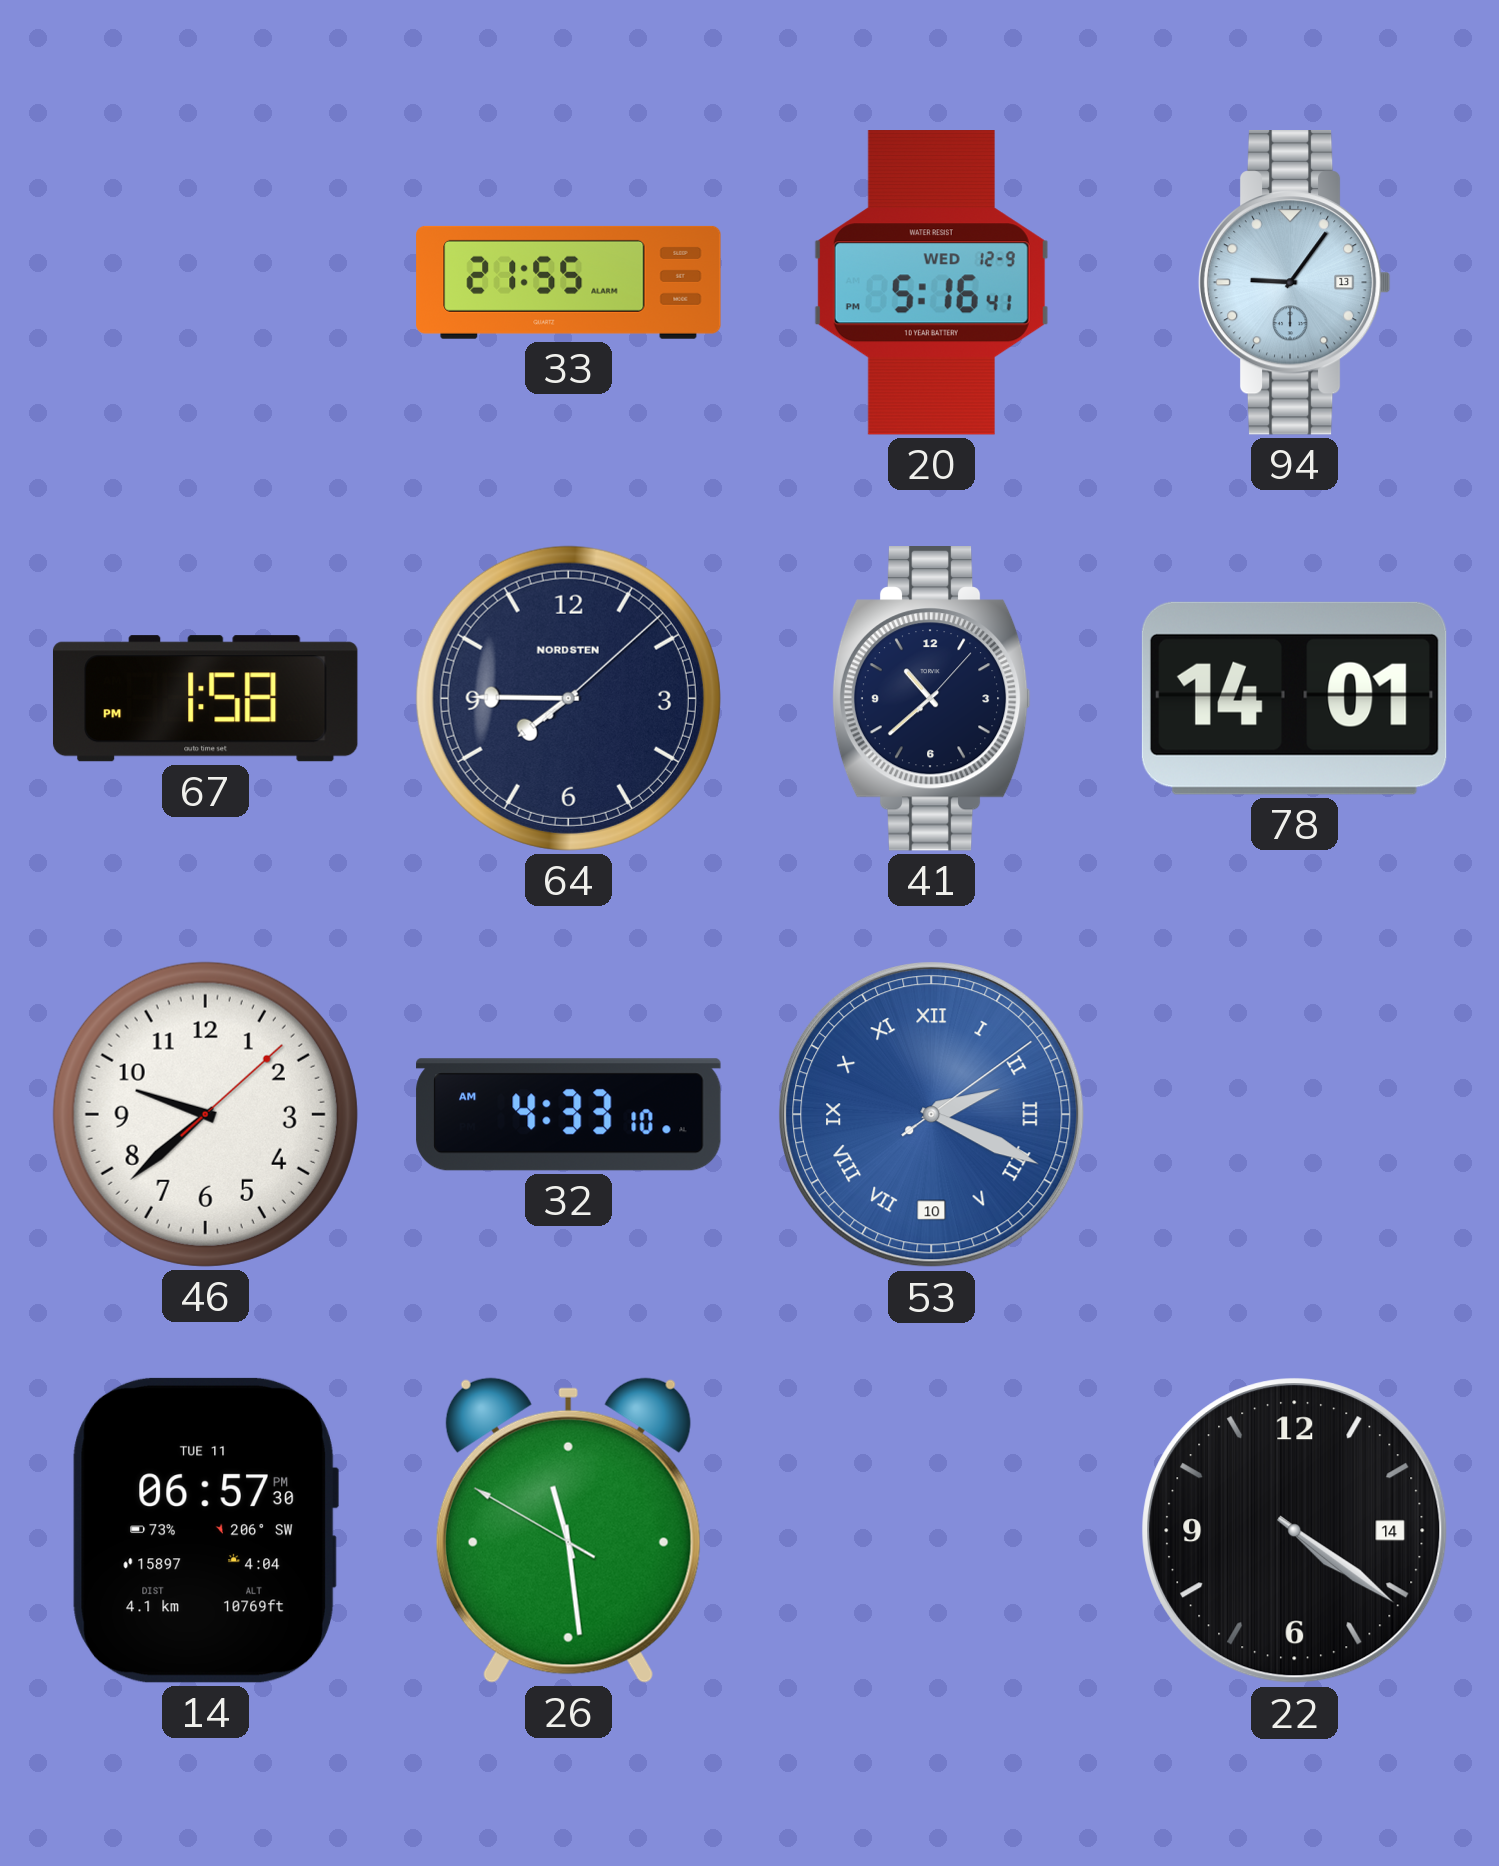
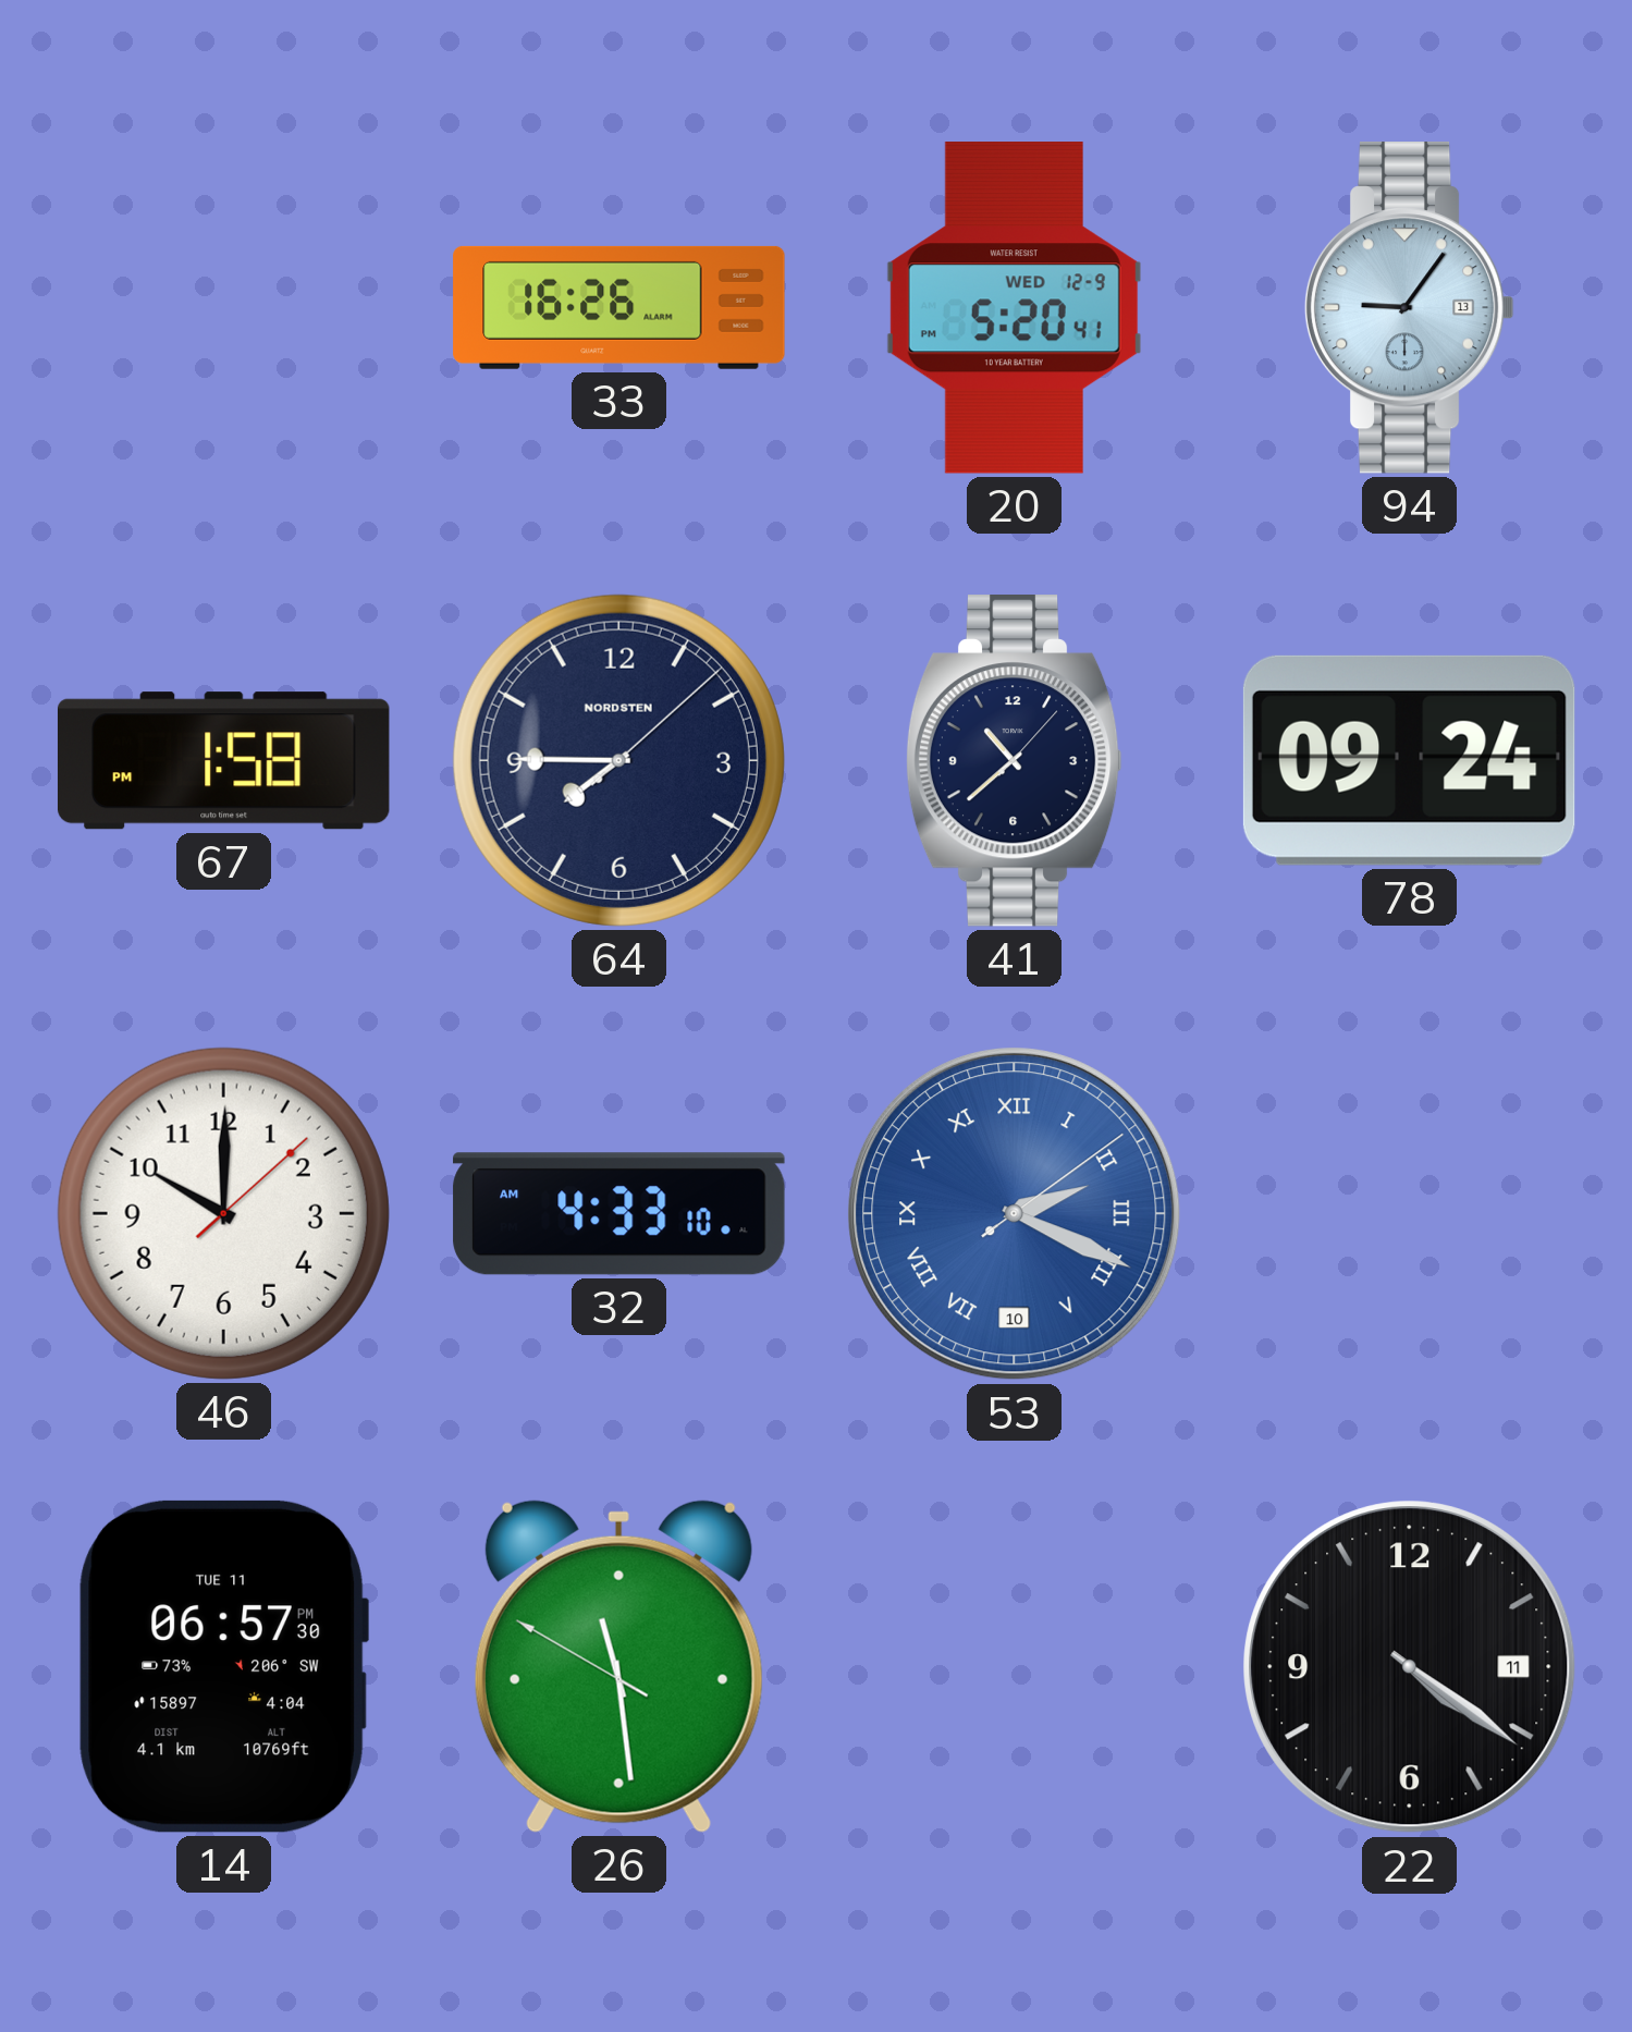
33: 21:55 -> 16:26 (619, 307)
20: 5:16 -> 5:20 (1014, 308)
78: 14:01 -> 09:24 (1409, 760)
46: 9:38 -> 10:00 (223, 1213)
22 date: 14 -> 11 (1410, 1667)
